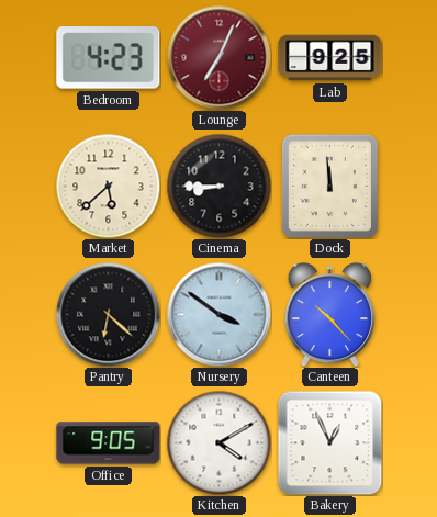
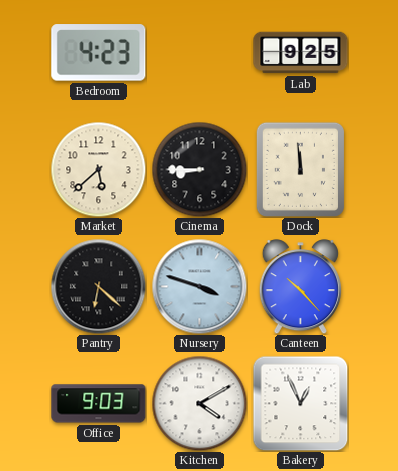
Lounge: 7:04 -> none (218, 57)
Nursery: 3:51 -> 3:48 (199, 286)
Office: 9:05 -> 9:03 (99, 404)
